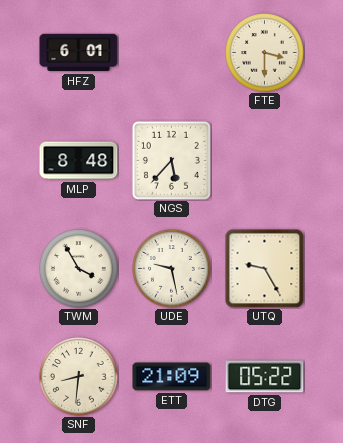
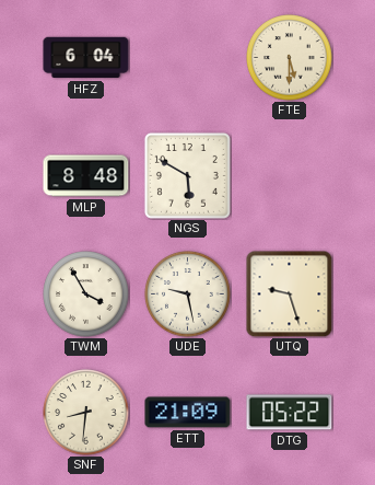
HFZ: 6:01 -> 6:04 (86, 58)
FTE: 3:30 -> 5:30 (290, 58)
NGS: 5:37 -> 5:50 (187, 175)
UTQ: 9:25 -> 9:27 (290, 295)
